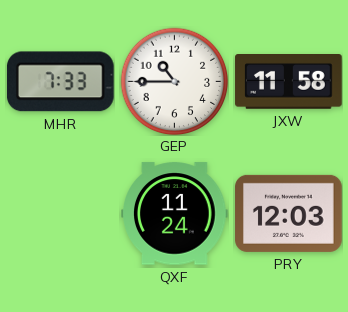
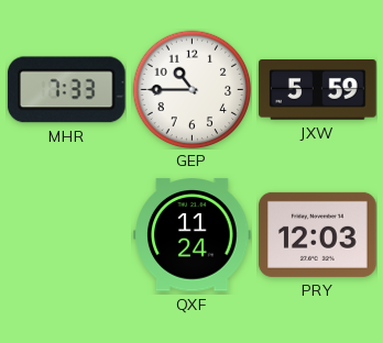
JXW: 11:58 -> 5:59 (318, 90)
